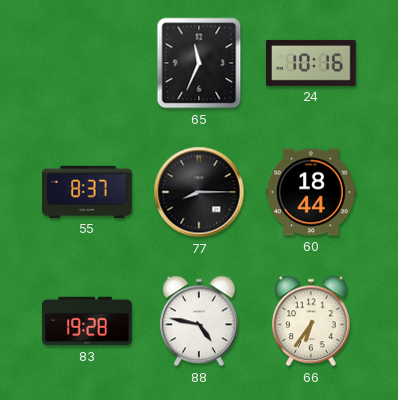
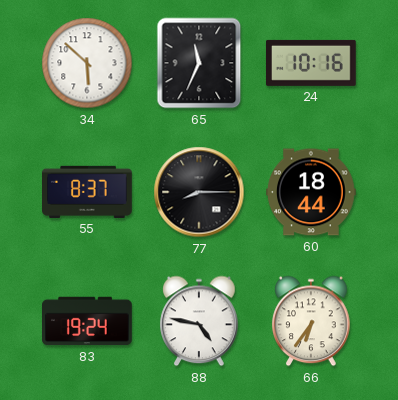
34: none -> 5:52 (87, 63)
83: 19:28 -> 19:24 (88, 321)
